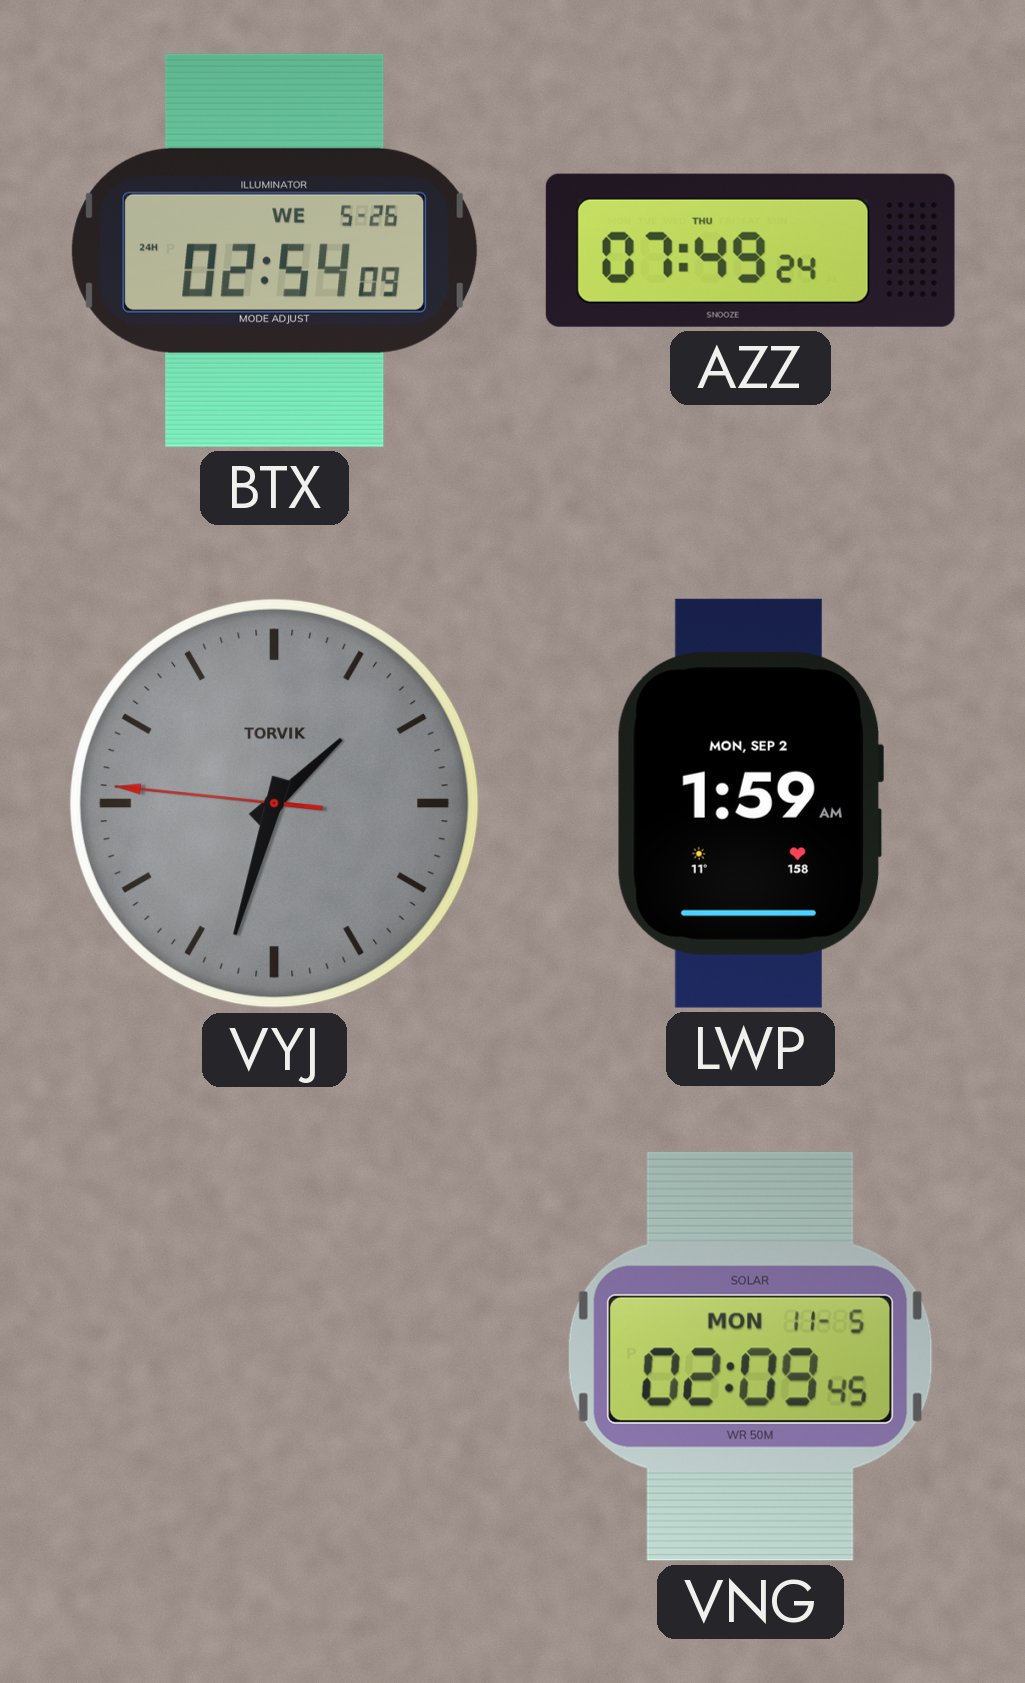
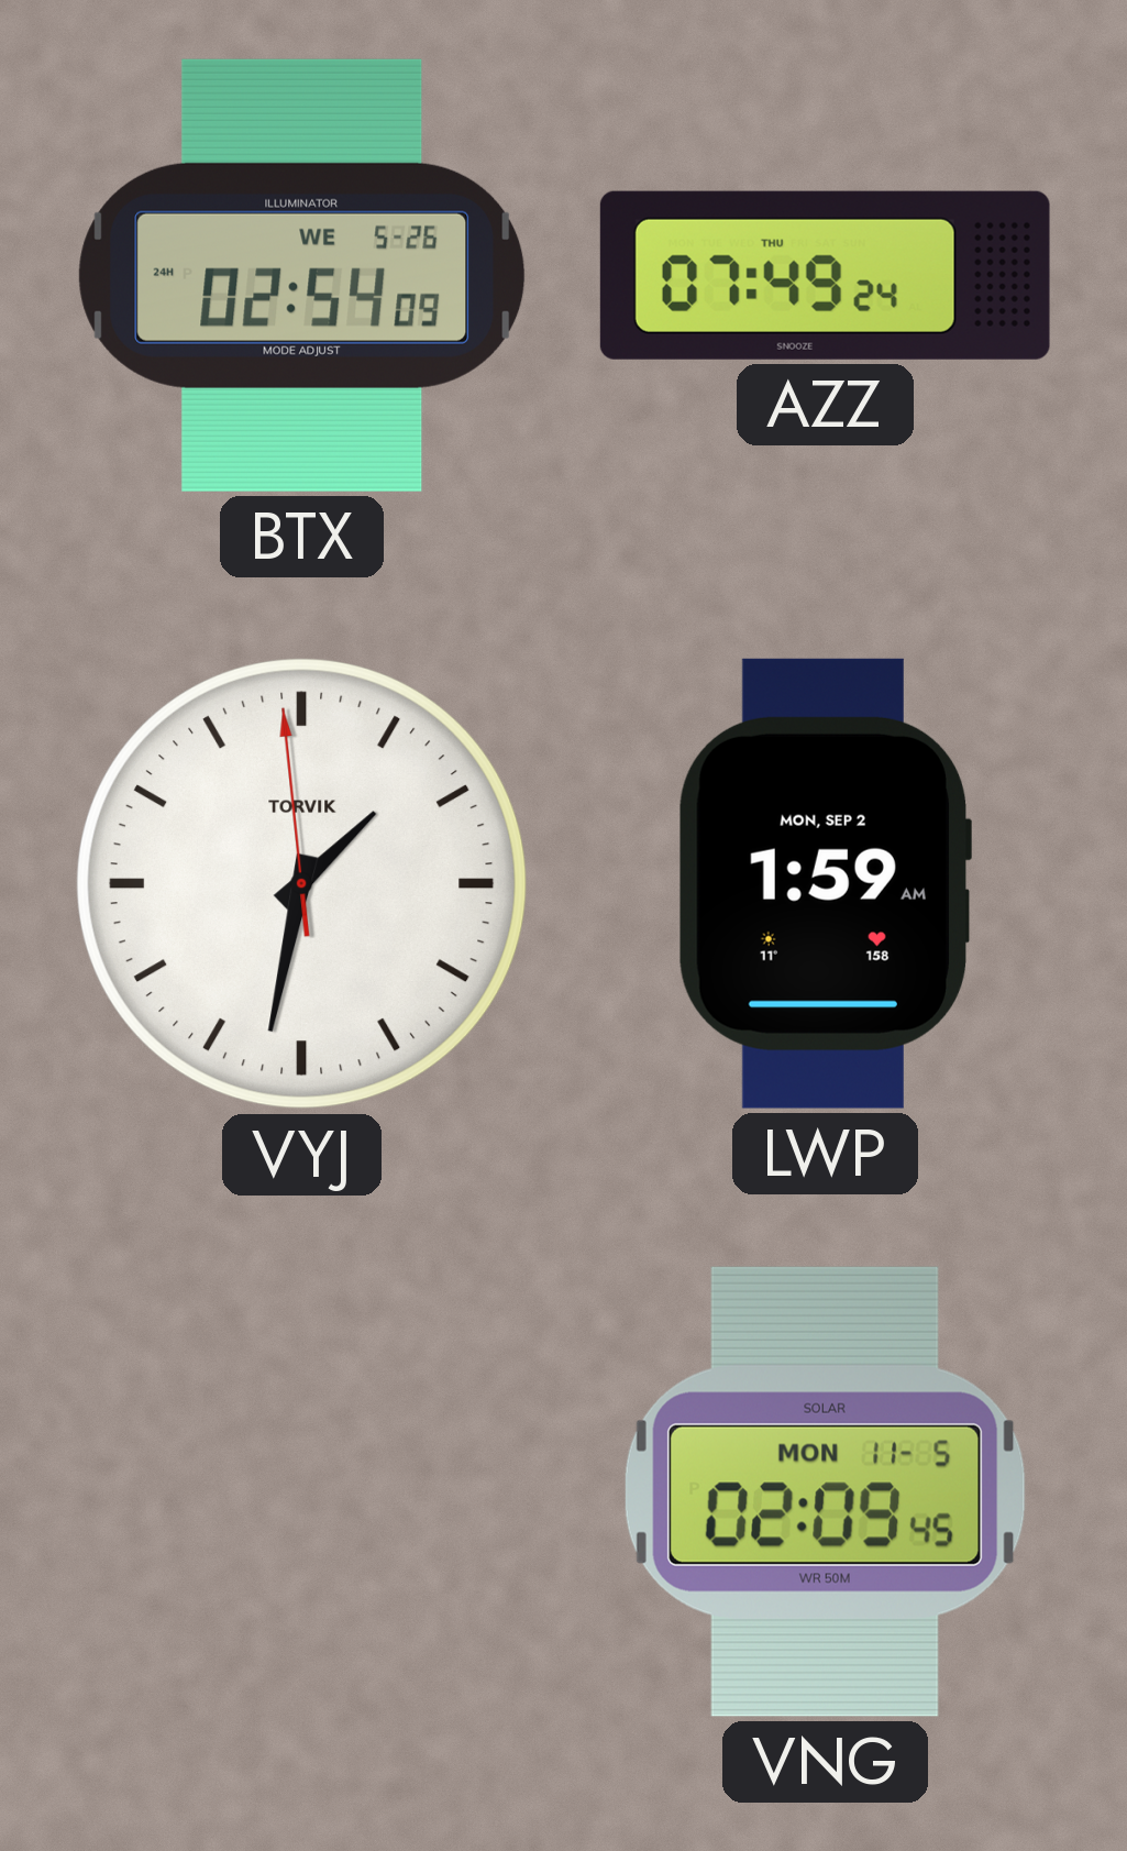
VYJ: 1:32 -> 1:31 (302, 884)
VYJ dial: grey -> white (302, 884)
